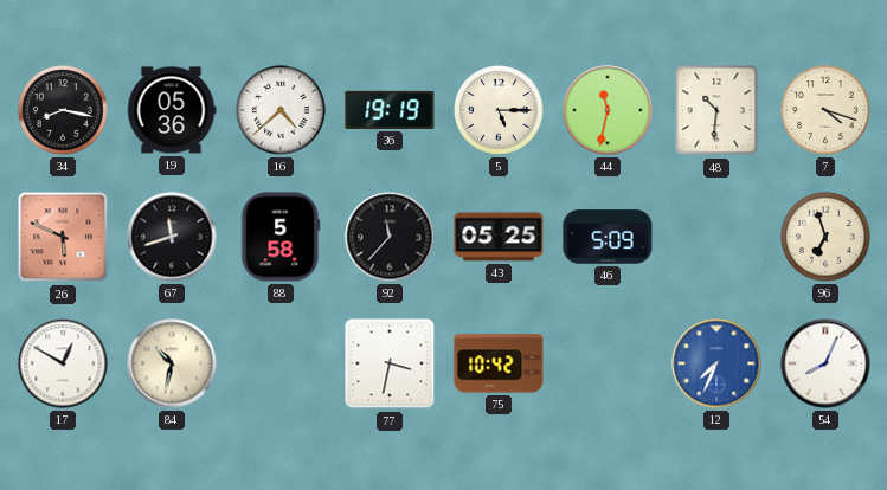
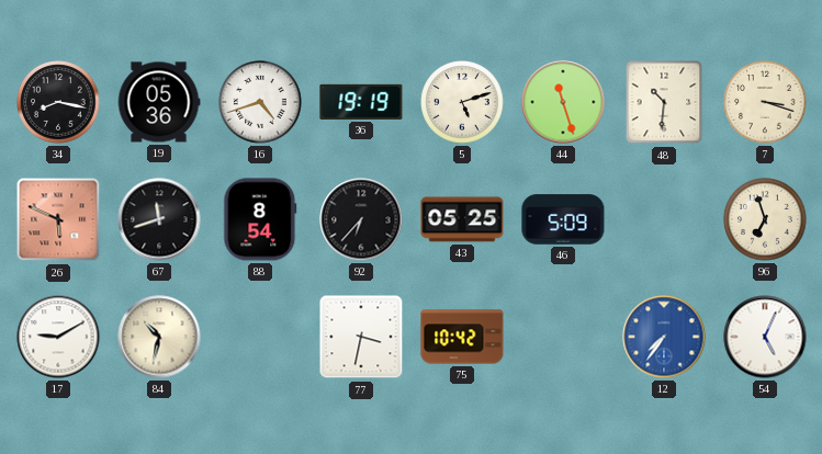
16: 4:38 -> 4:42 (260, 102)
5: 5:15 -> 5:12 (462, 102)
44: 11:32 -> 11:27 (563, 102)
7: 4:18 -> 3:18 (765, 102)
88: 5:58 -> 8:54 (260, 219)
92: 11:37 -> 6:37 (361, 219)
17: 12:50 -> 9:10 (58, 337)
12: 7:34 -> 7:36 (664, 337)
54: 8:04 -> 5:04 (765, 337)
